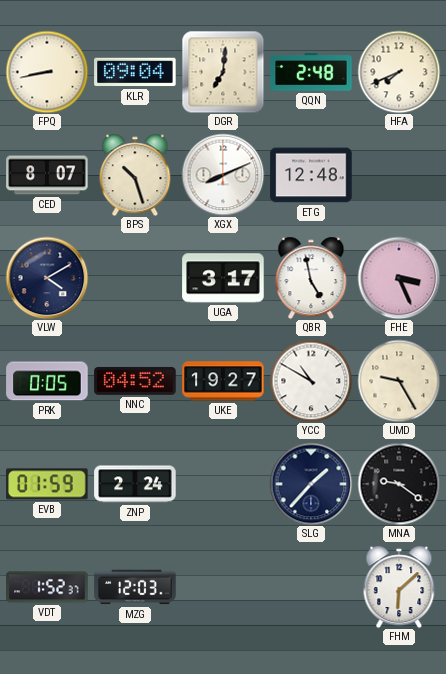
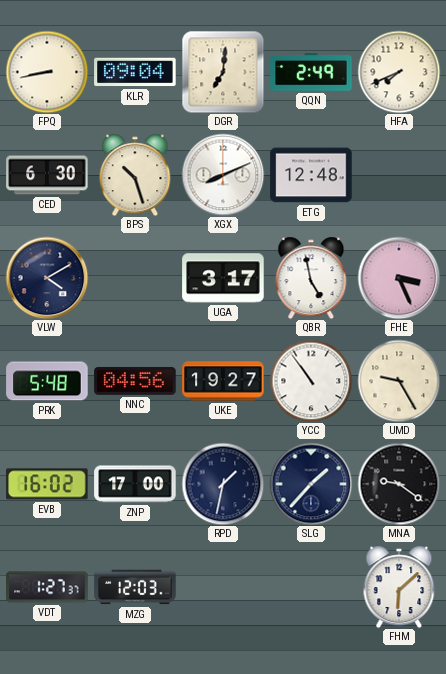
QQN: 2:48 -> 2:49 (311, 72)
CED: 8:07 -> 6:30 (47, 175)
PRK: 0:05 -> 5:48 (47, 381)
NNC: 04:52 -> 04:56 (135, 381)
YCC: 10:50 -> 10:54 (311, 381)
EVB: 01:59 -> 16:02 (47, 484)
ZNP: 2:24 -> 17:00 (135, 484)
RPD: none -> 1:32 (223, 484)
VDT: 1:52 -> 1:27 (47, 587)
